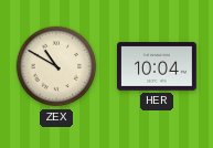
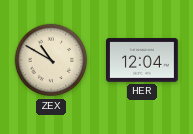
HER: 10:04 -> 12:04 (143, 60)
